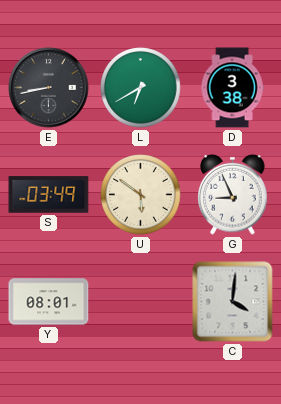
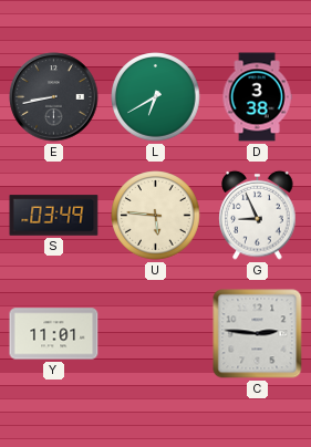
U: 5:51 -> 5:46 (156, 216)
Y: 08:01 -> 11:01 (54, 334)
C: 4:01 -> 2:46 (258, 334)
